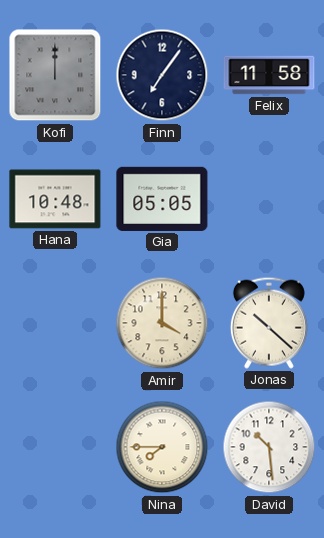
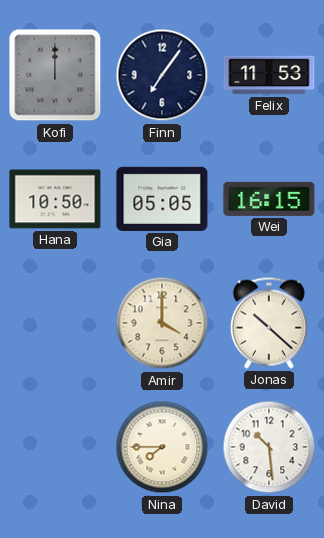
Felix: 11:58 -> 11:53 (269, 75)
Hana: 10:48 -> 10:50 (55, 199)
Wei: none -> 16:15 (269, 199)
